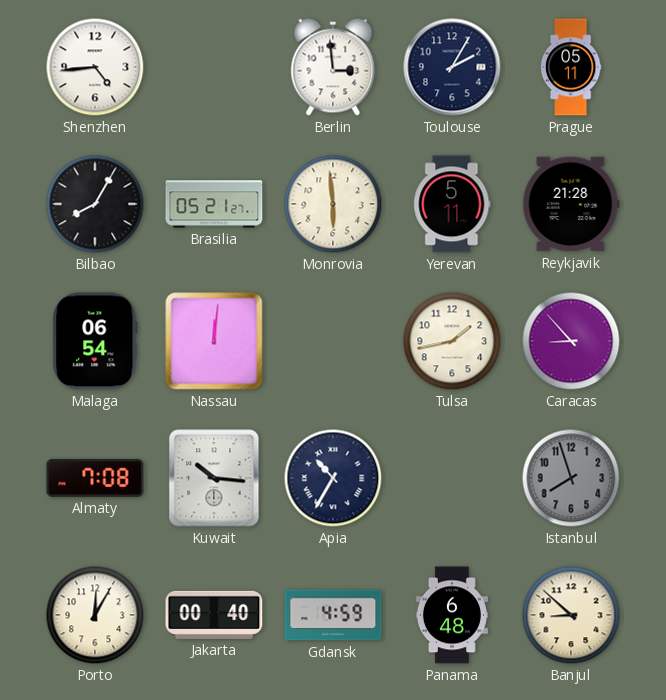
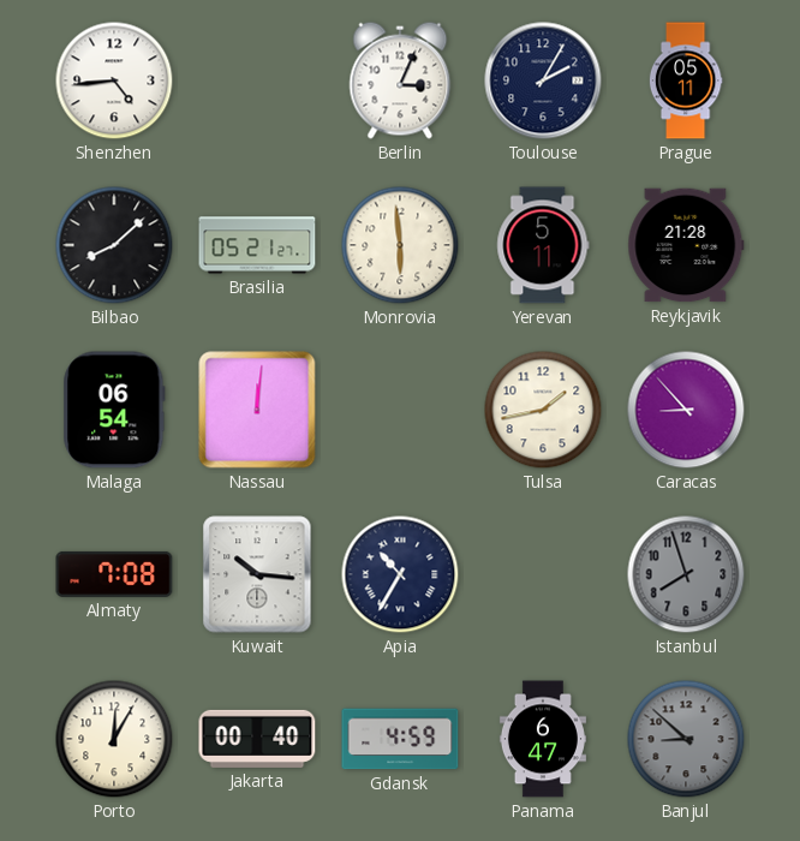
Berlin: 2:59 -> 3:04 (400, 80)
Bilbao: 8:05 -> 8:08 (114, 245)
Panama: 6:48 -> 6:47 (543, 739)
Banjul dial: cream -> grey (686, 739)
